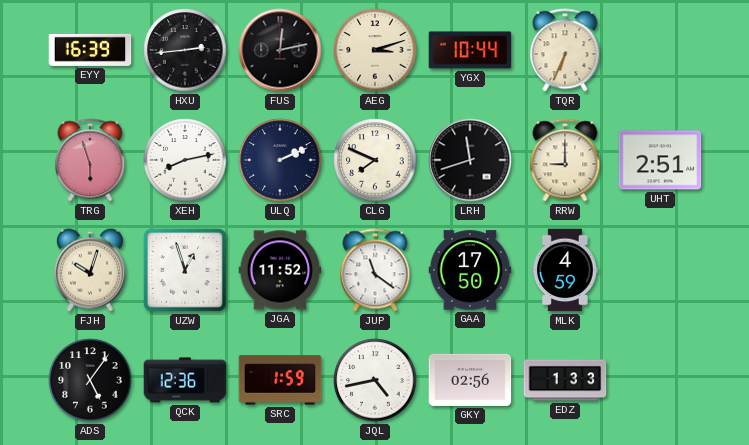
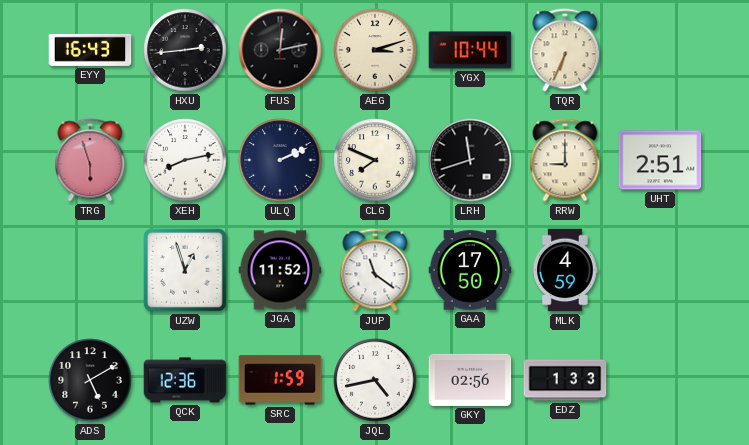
EYY: 16:39 -> 16:43 (90, 50)
FJH: 10:03 -> none (90, 270)
ADS: 5:06 -> 5:10 (90, 380)
